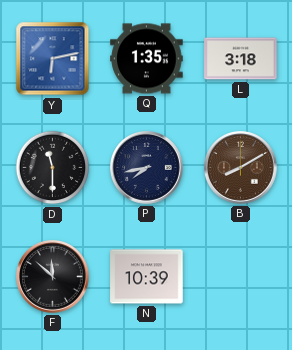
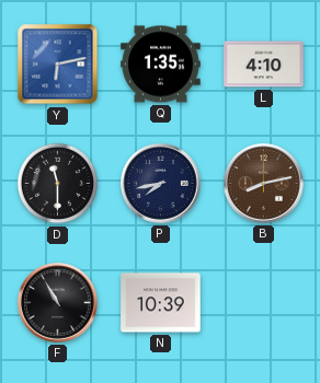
L: 3:18 -> 4:10 (264, 65)
B: 8:10 -> 8:13 (264, 184)
F: 11:52 -> 10:55 (58, 303)
